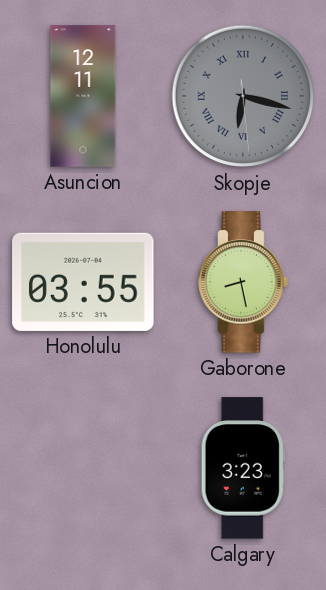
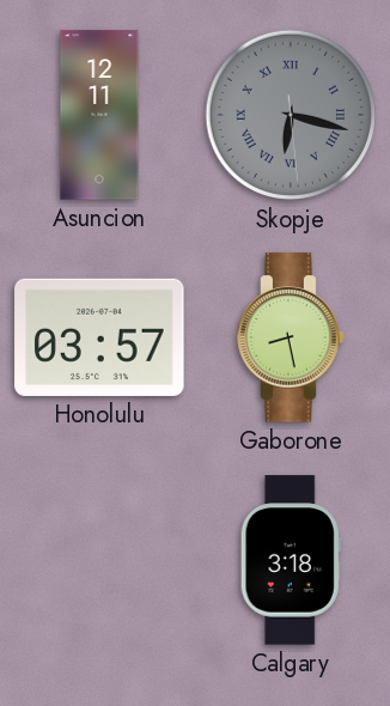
Honolulu: 03:55 -> 03:57 (99, 337)
Calgary: 3:23 -> 3:18 (291, 560)
